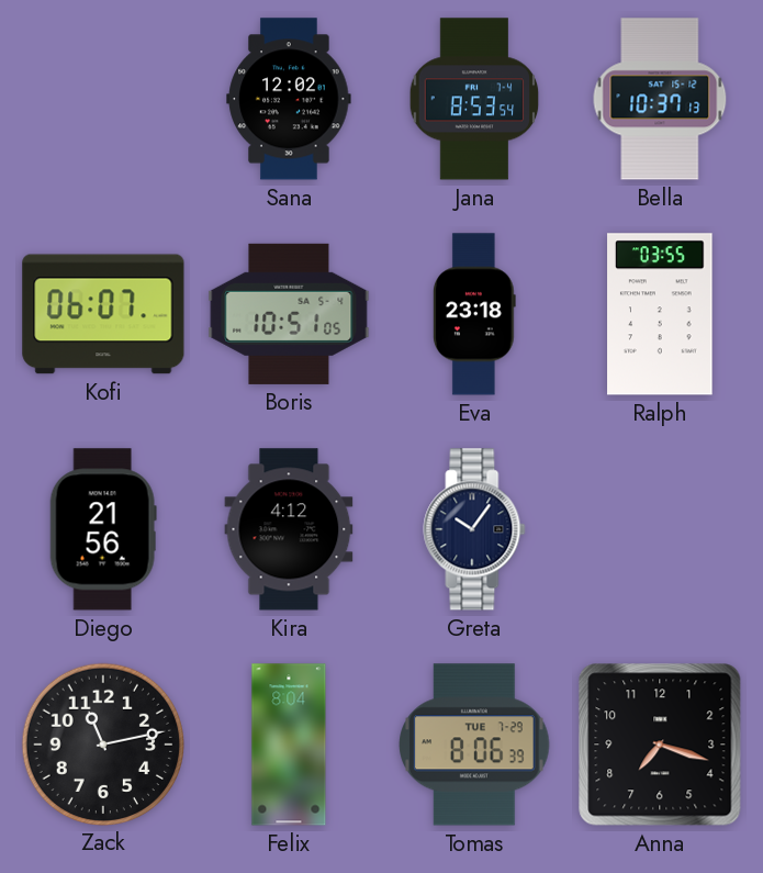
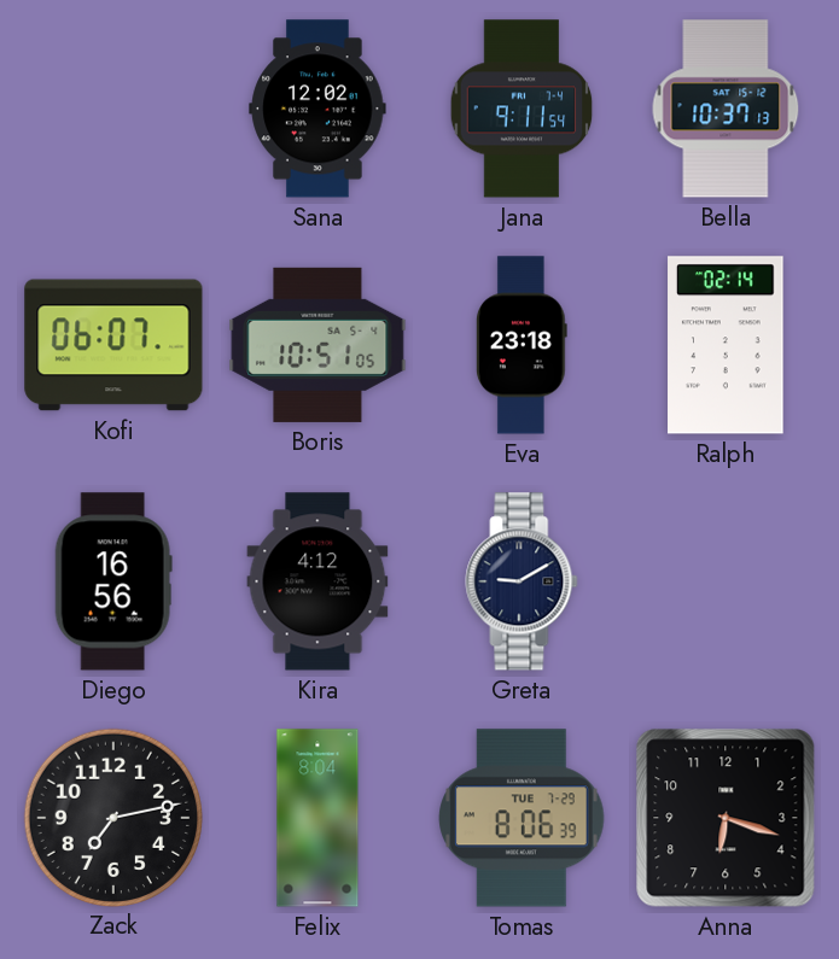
Jana: 8:53 -> 9:11 (522, 109)
Ralph: 03:55 -> 02:14 (726, 345)
Diego: 21:56 -> 16:56 (113, 581)
Greta: 10:06 -> 9:10 (522, 581)
Zack: 11:13 -> 7:13 (112, 817)
Anna: 7:18 -> 6:18 (726, 818)
